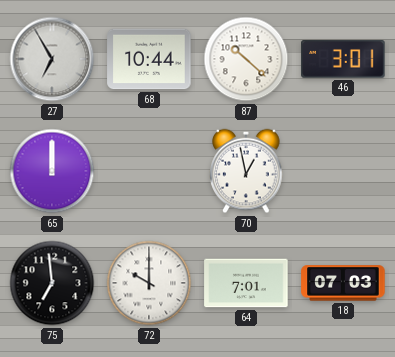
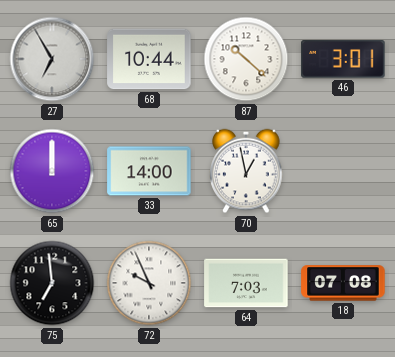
33: none -> 14:00 (149, 171)
72: 10:00 -> 9:56 (149, 283)
64: 7:01 -> 7:03 (246, 283)
18: 07:03 -> 07:08 (343, 283)
